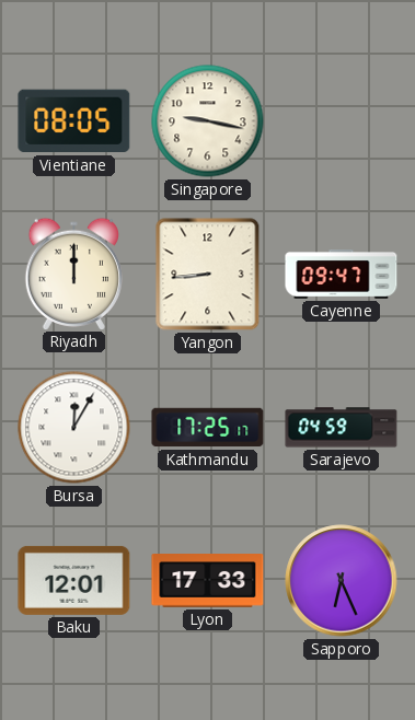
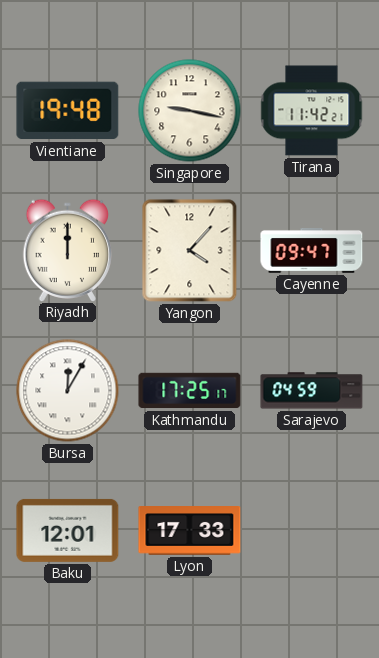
Vientiane: 08:05 -> 19:48 (68, 111)
Tirana: none -> 11:42 (312, 111)
Yangon: 8:44 -> 4:07 (190, 251)
Sapporo: 6:26 -> none (342, 581)
